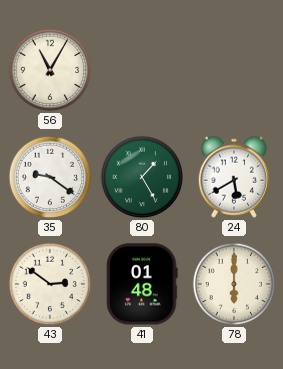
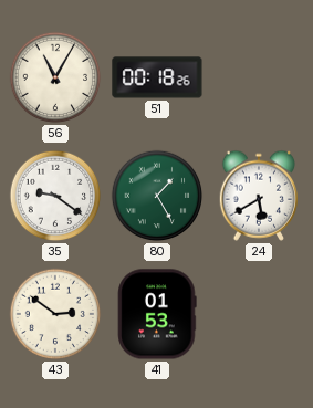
51: none -> 00:18 (157, 77)
41: 01:48 -> 01:53 (157, 314)
78: 6:00 -> none (234, 284)
